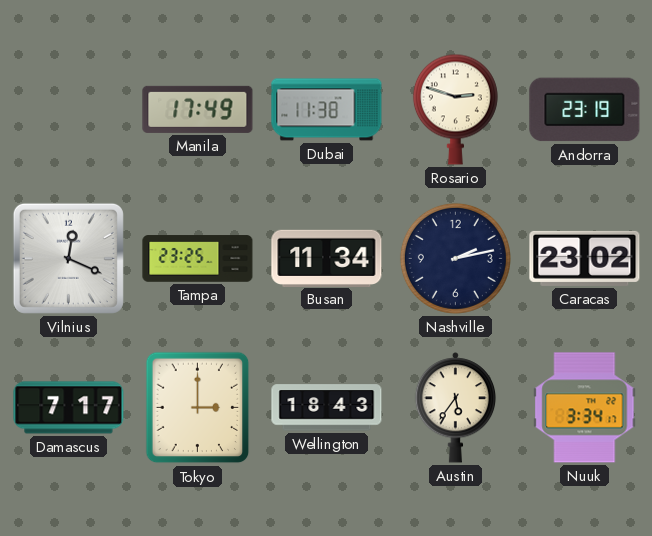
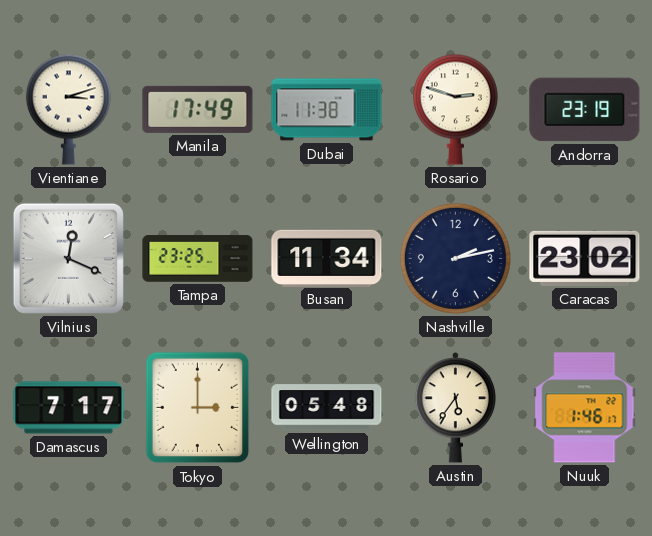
Vientiane: none -> 3:12 (68, 109)
Wellington: 18:43 -> 05:48 (327, 408)
Nuuk: 3:34 -> 1:46 (585, 408)
